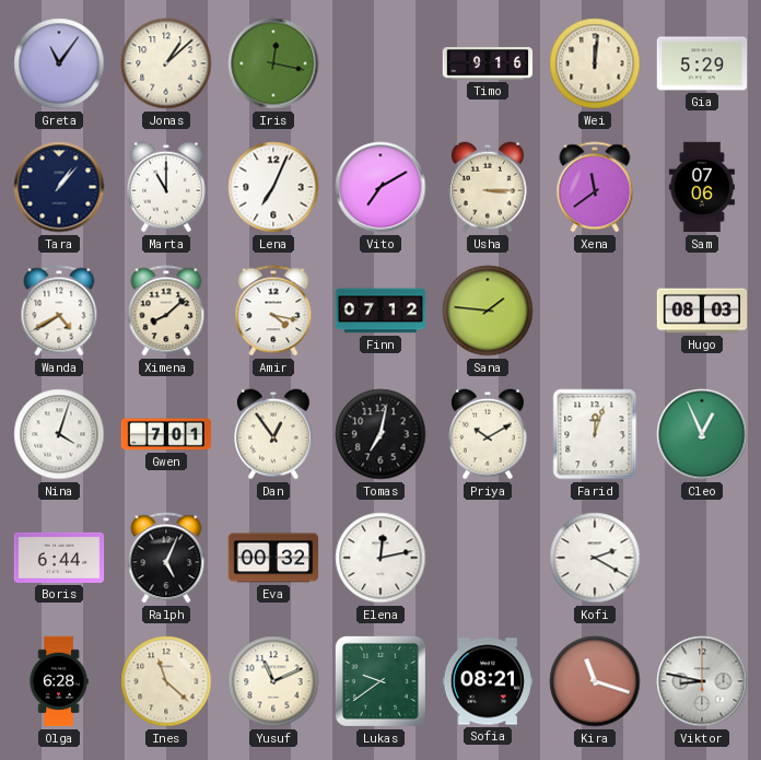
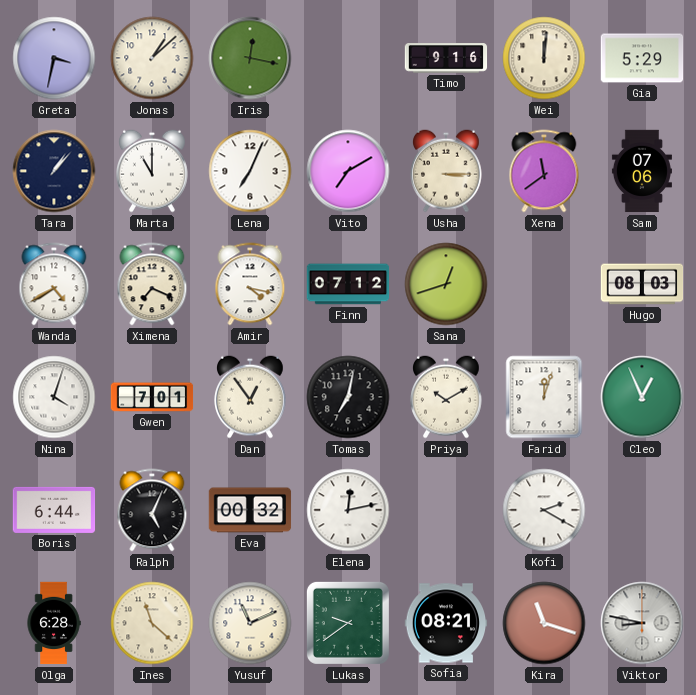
Greta: 11:06 -> 3:32 (54, 58)
Ximena: 8:08 -> 7:19 (152, 284)
Sana: 1:46 -> 12:42 (446, 284)
